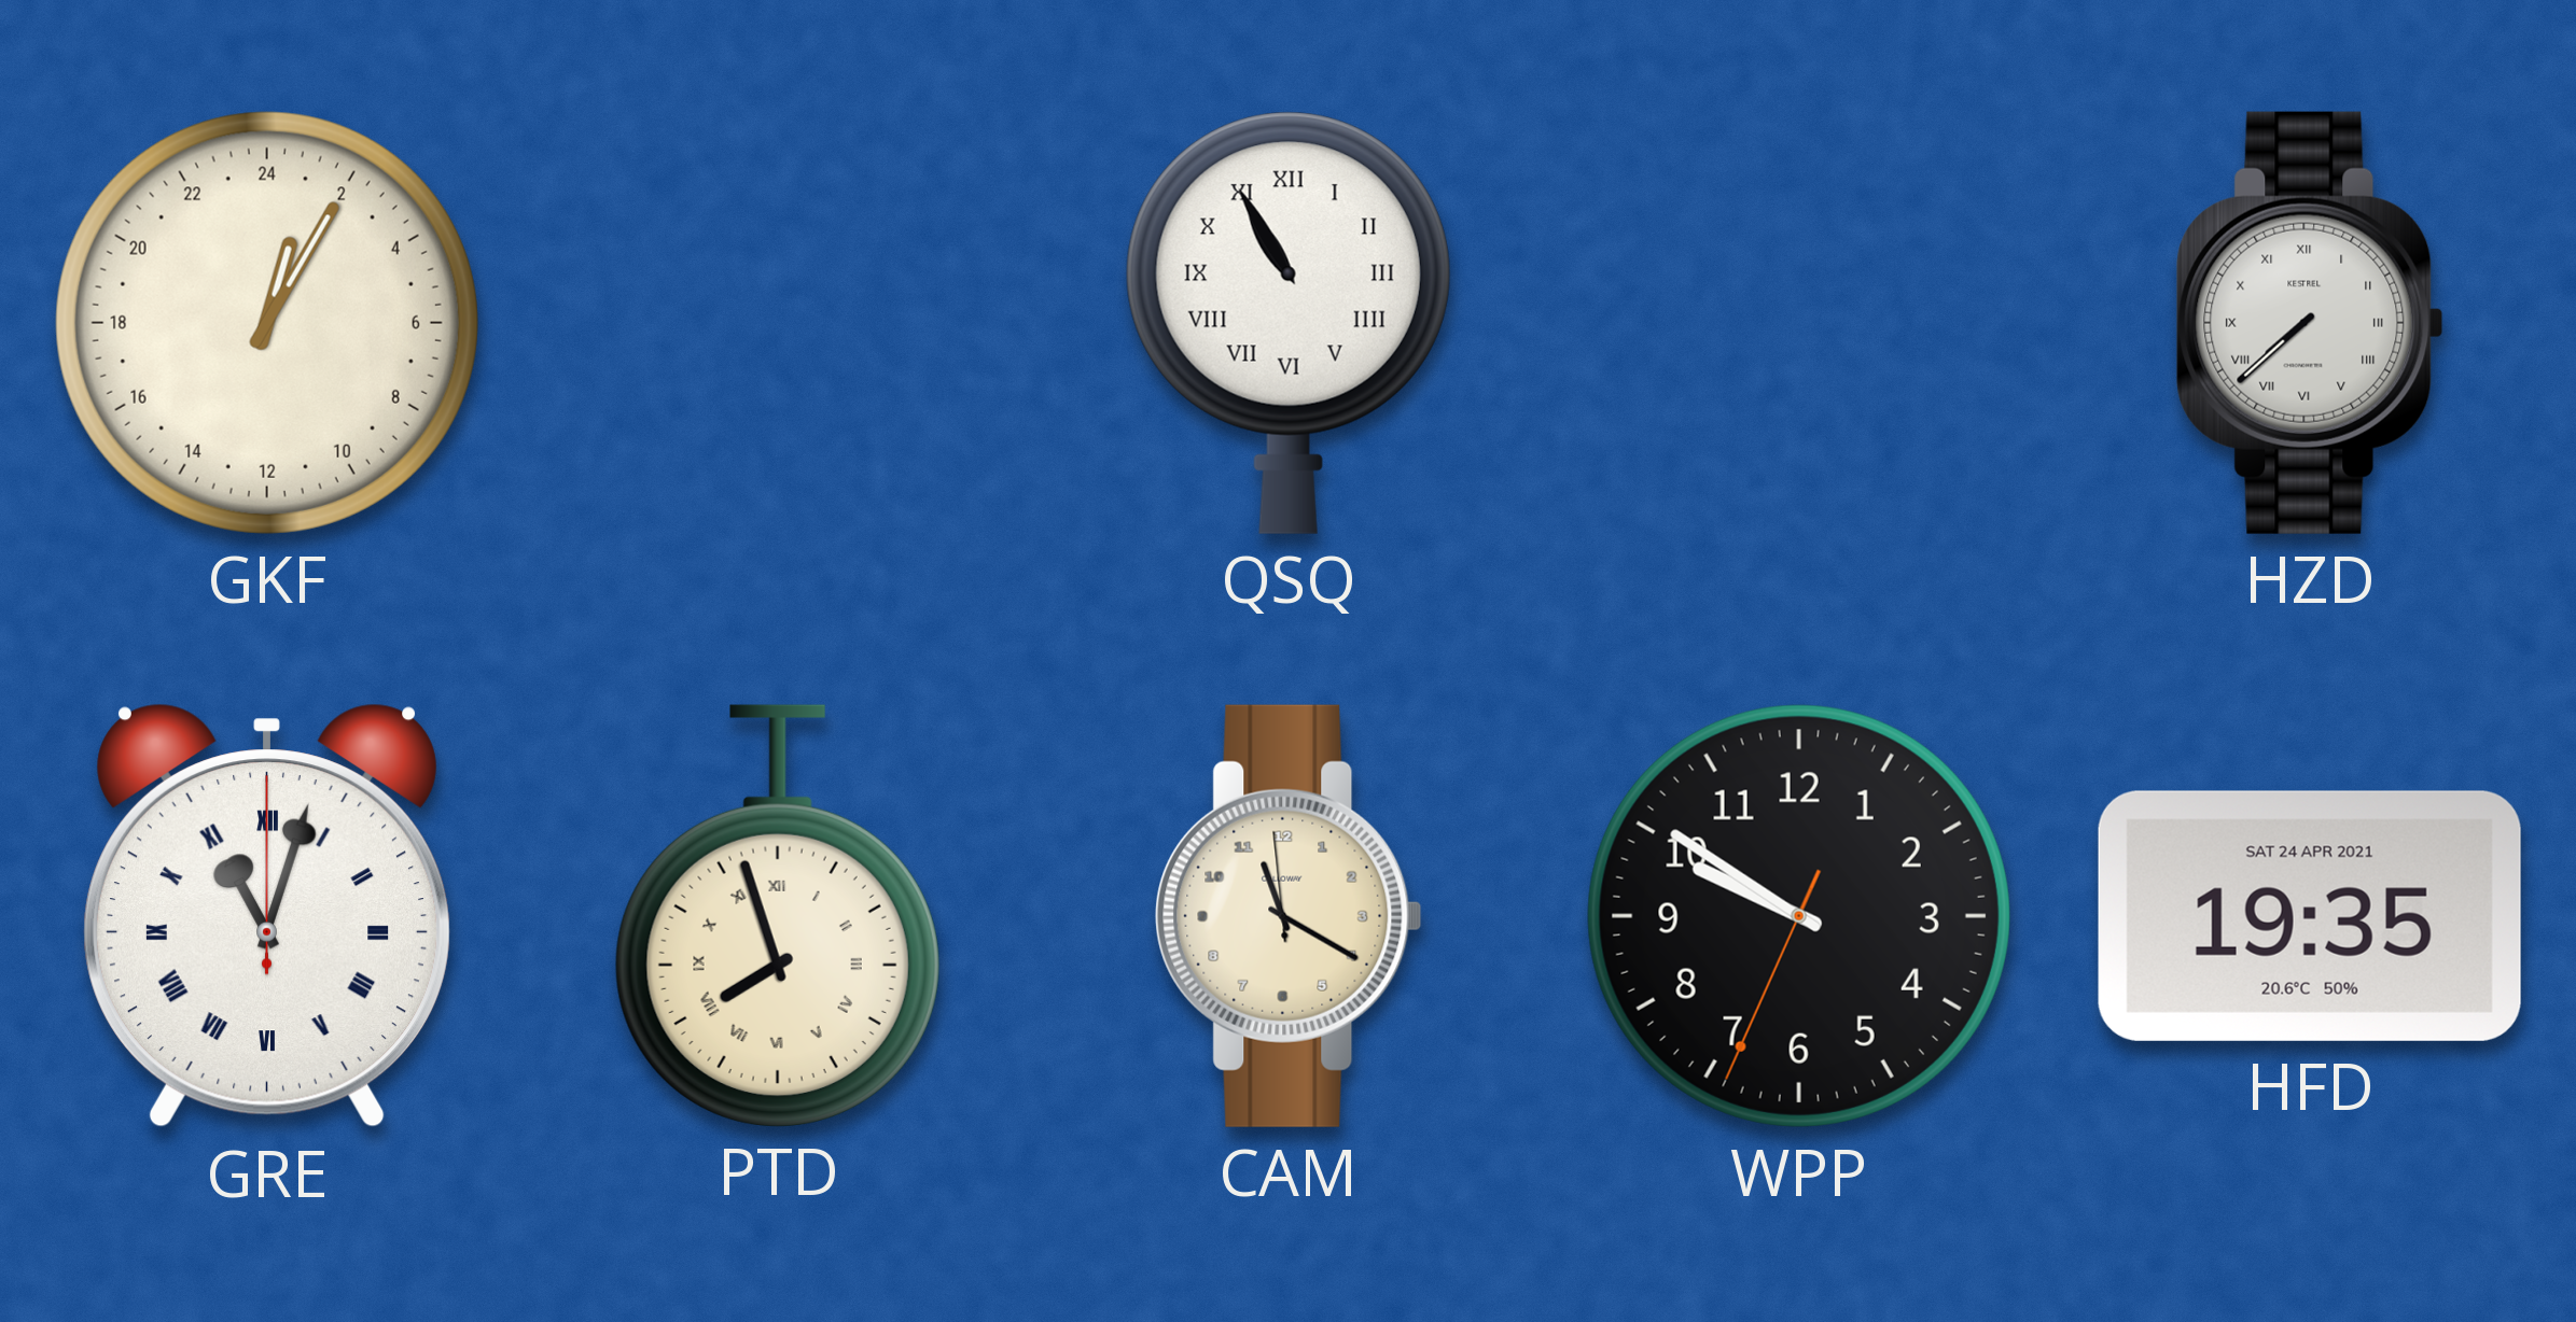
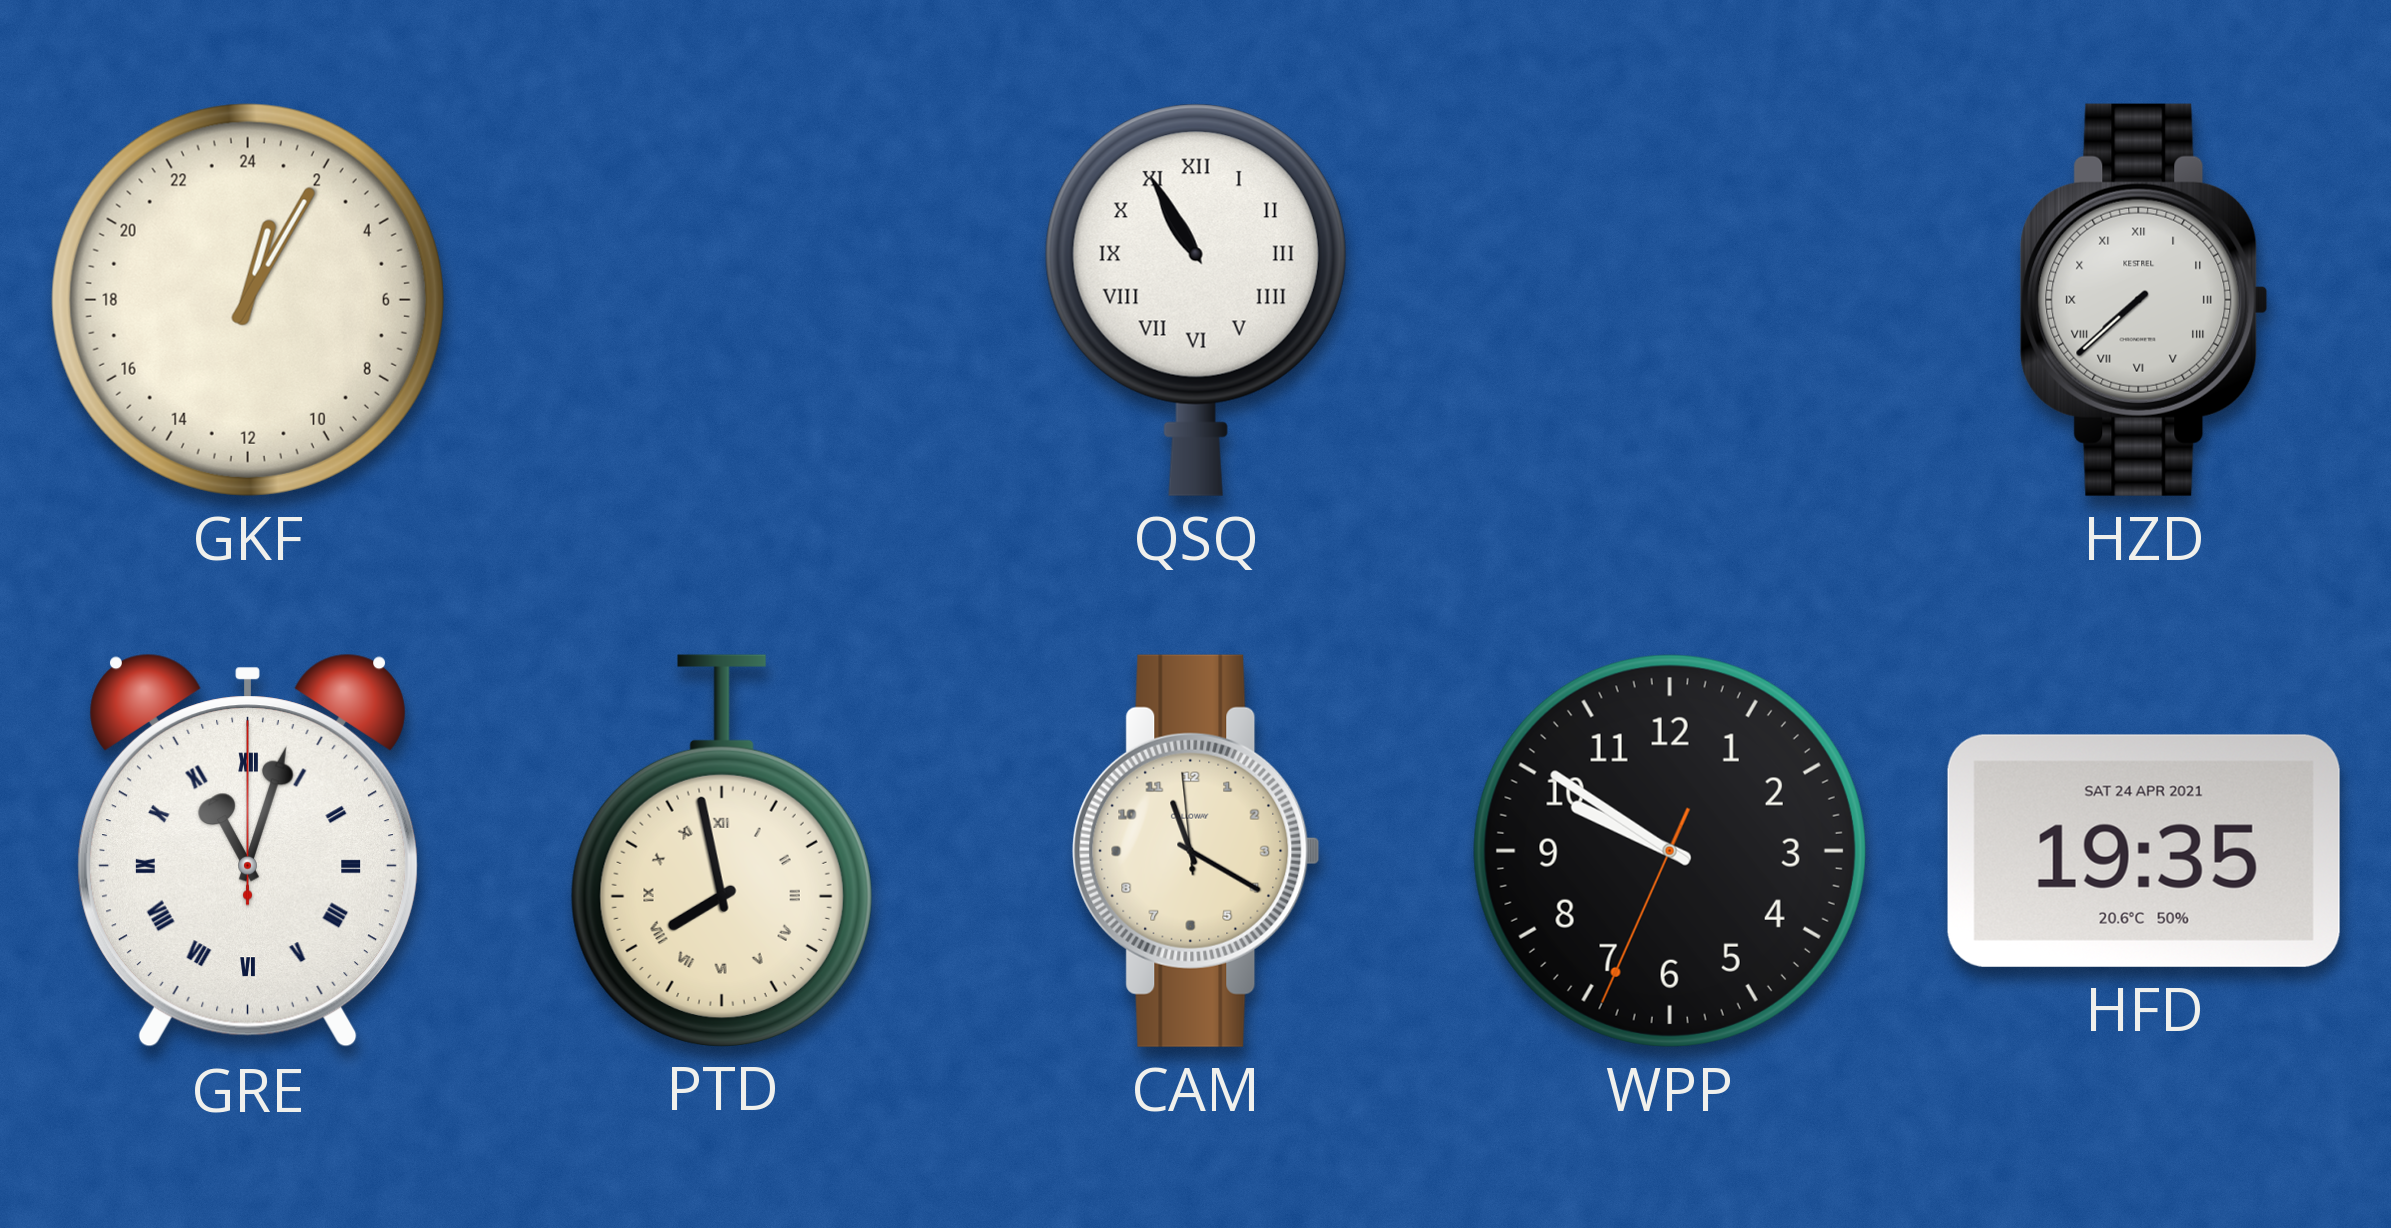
PTD: 7:57 -> 7:58 (722, 850)
